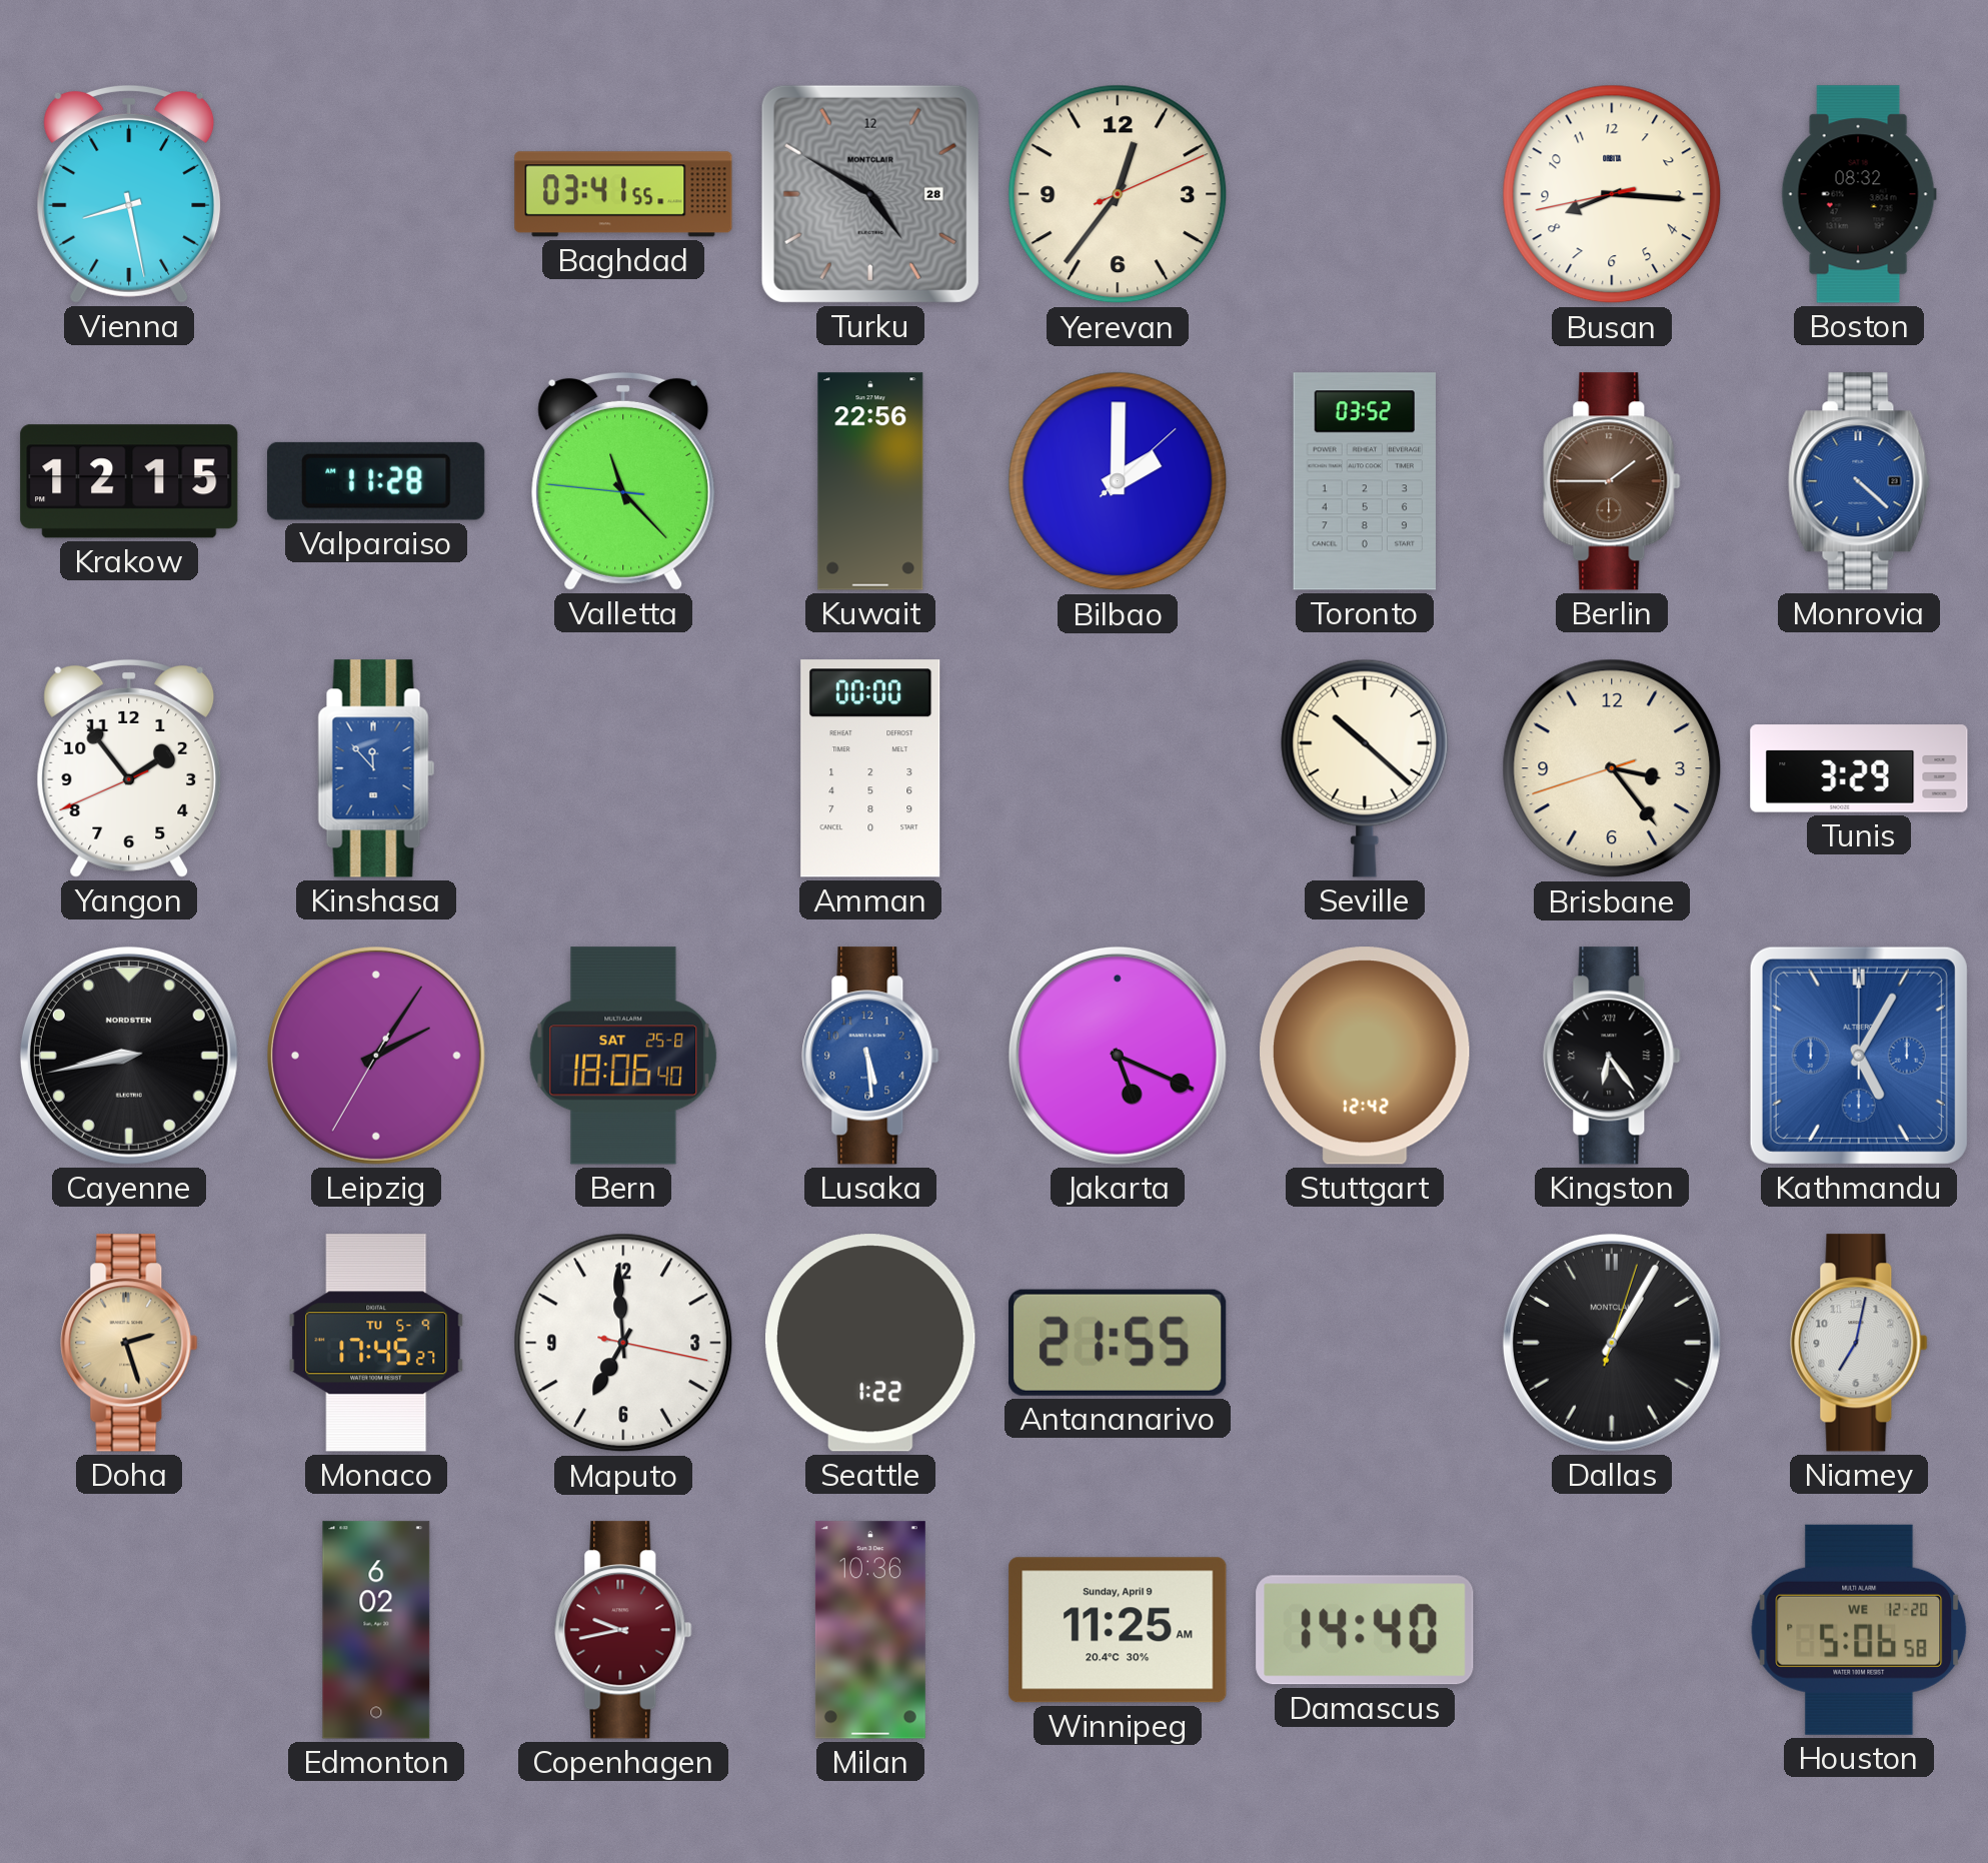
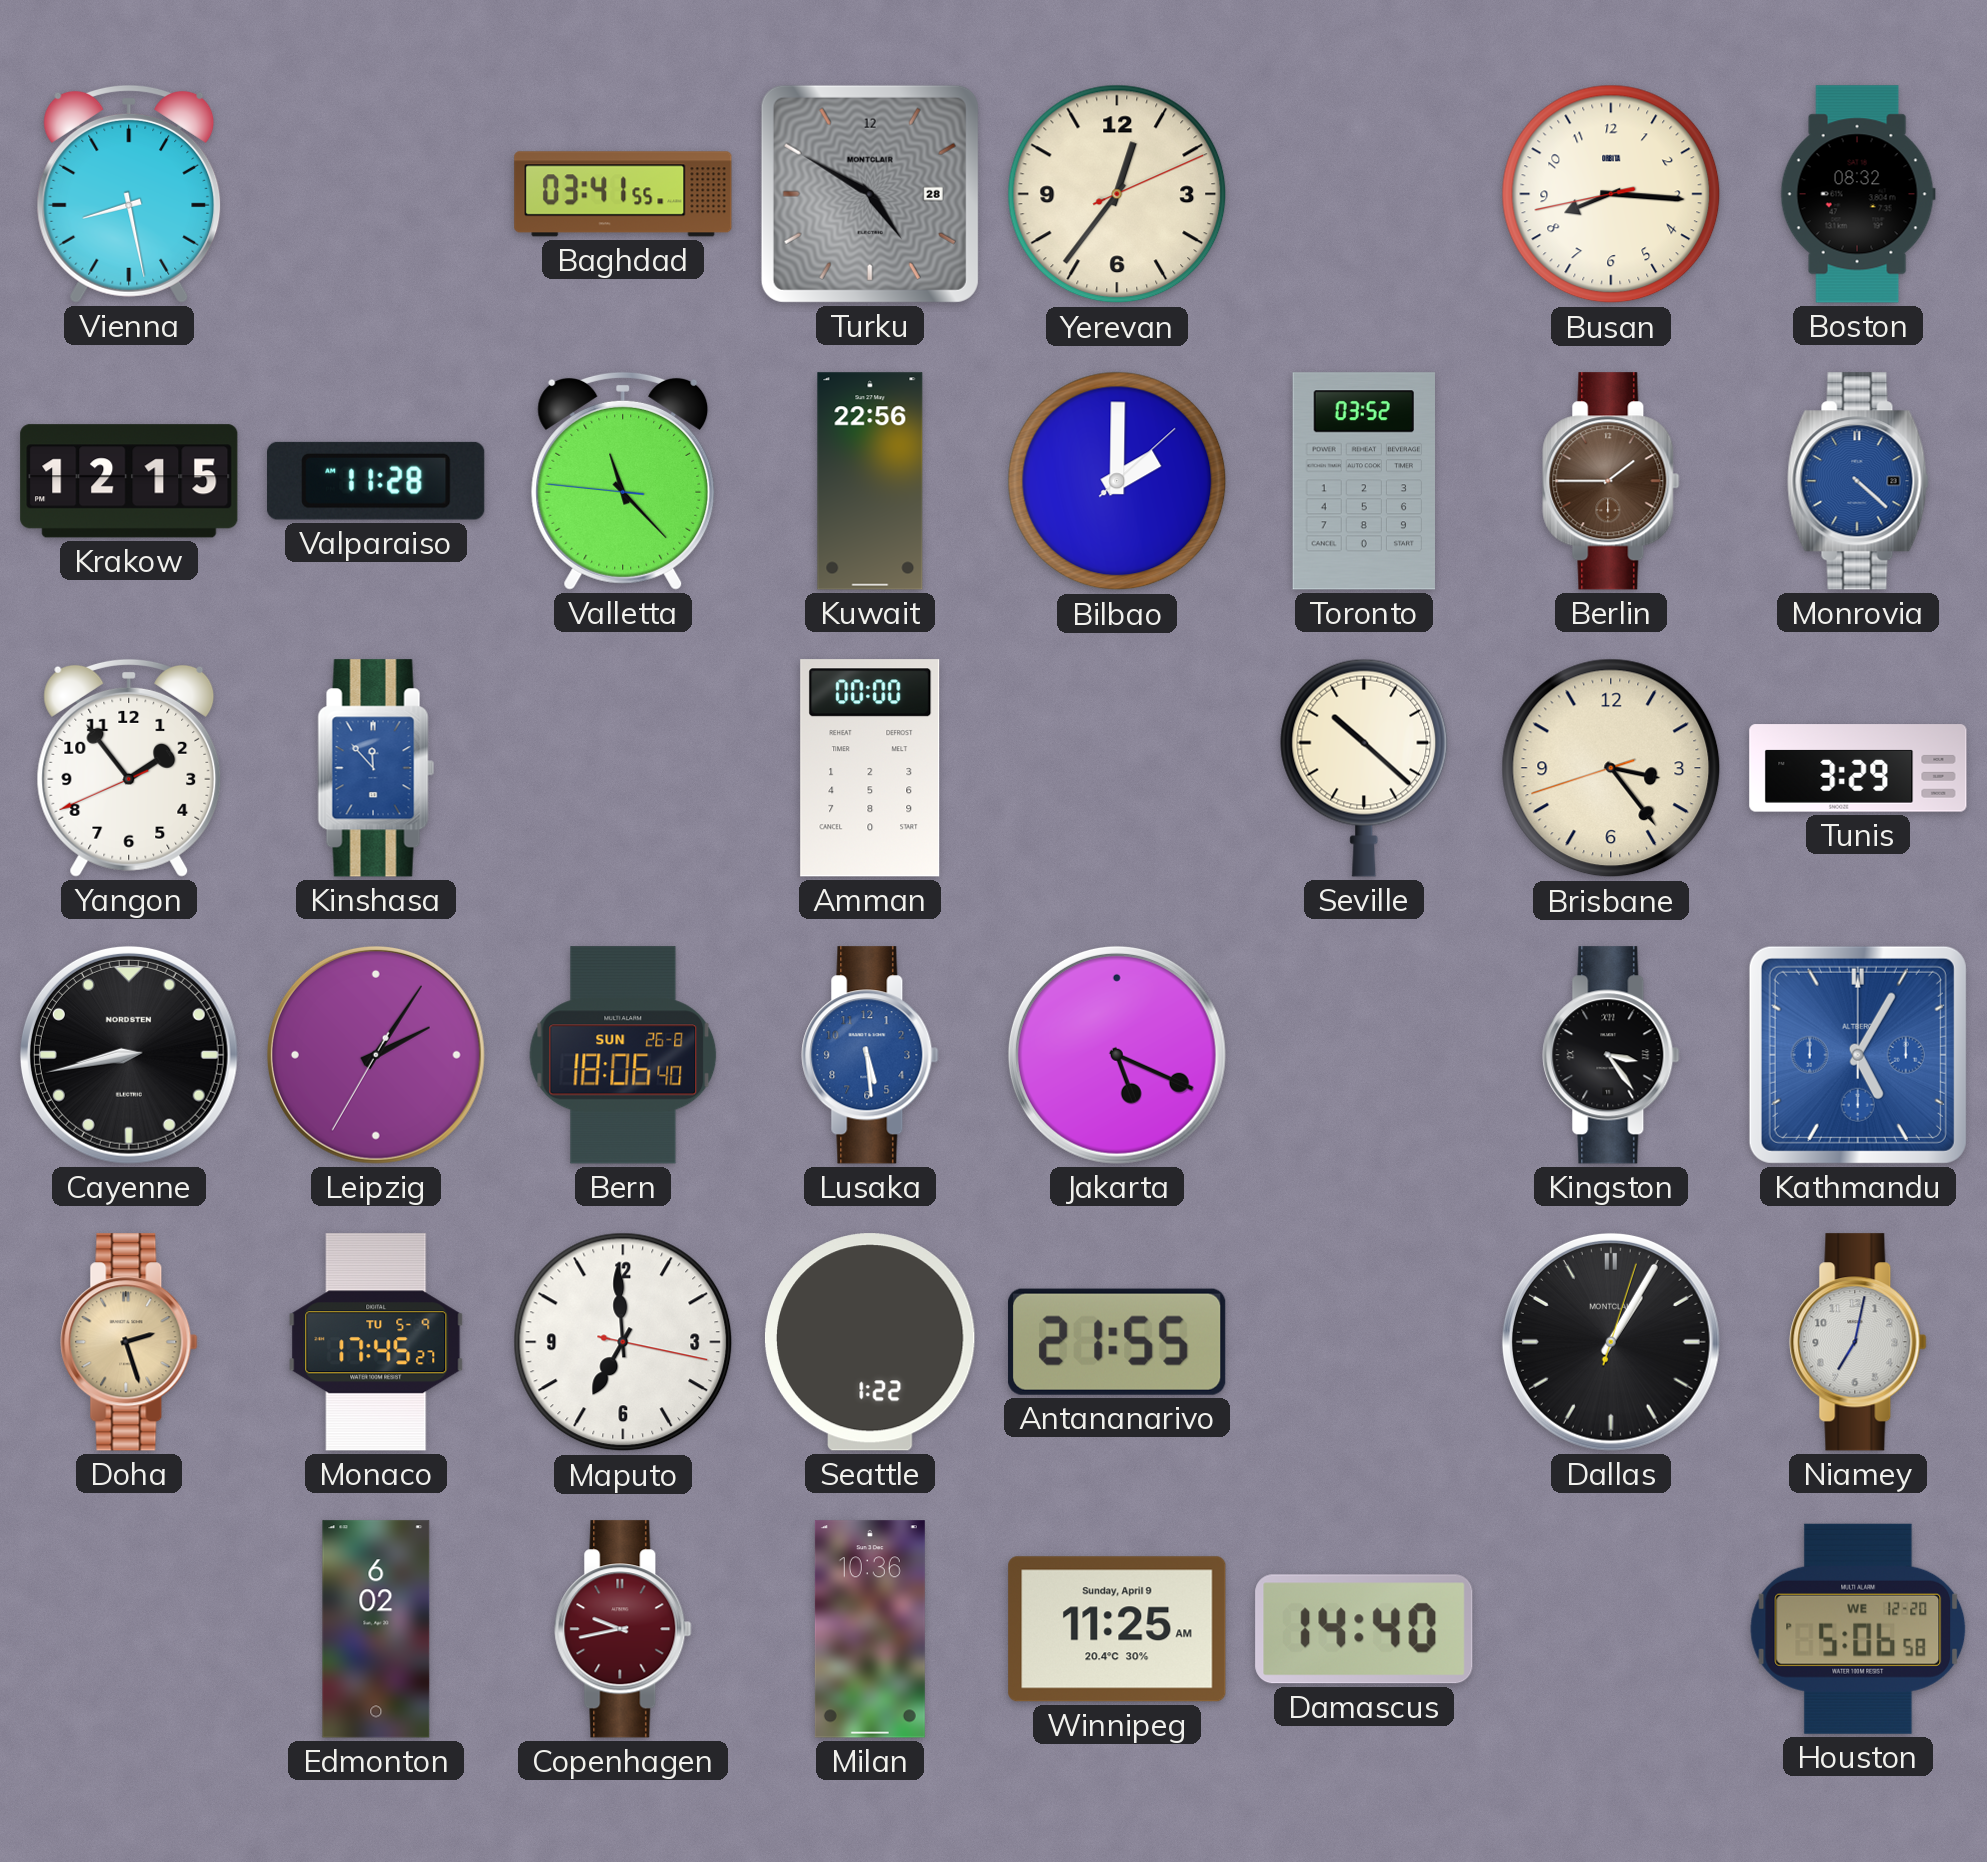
Bern date: SAT 25-8 -> SUN 26-8 (623, 1055)
Stuttgart: 12:42 -> none (1365, 1056)
Kingston: 6:24 -> 3:24 (1611, 1055)
